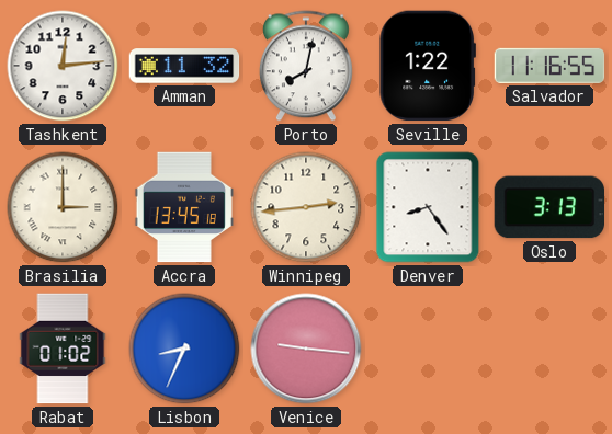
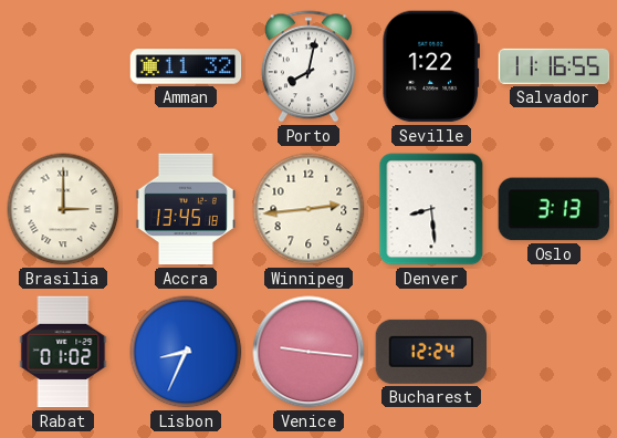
Tashkent: 12:14 -> none (63, 66)
Denver: 8:24 -> 8:29 (431, 209)
Bucharest: none -> 12:24 (431, 352)
